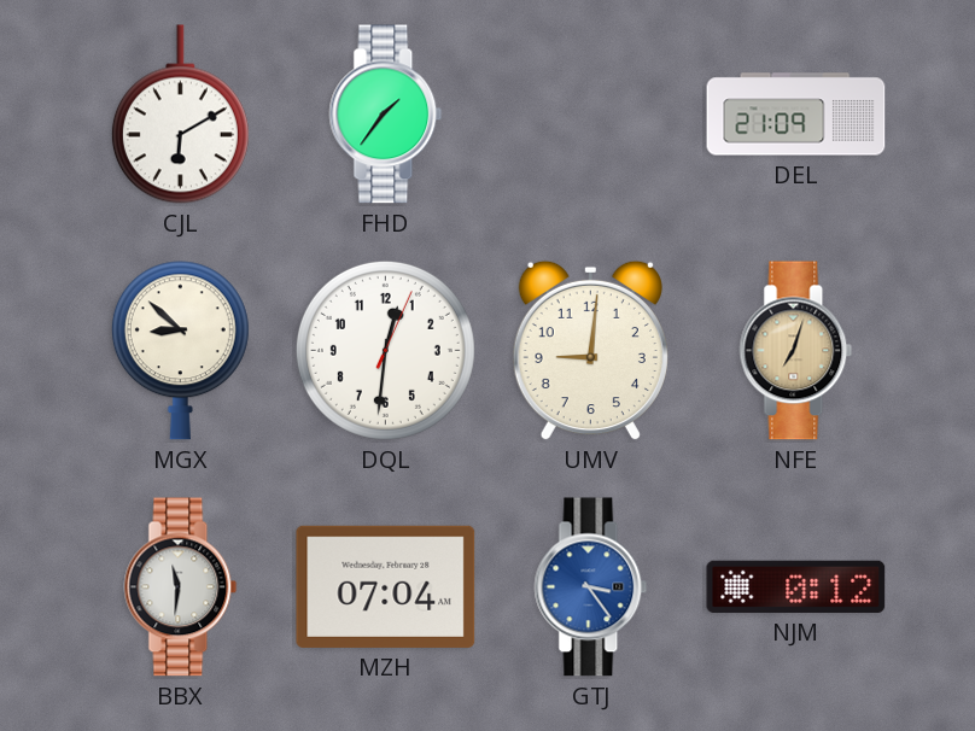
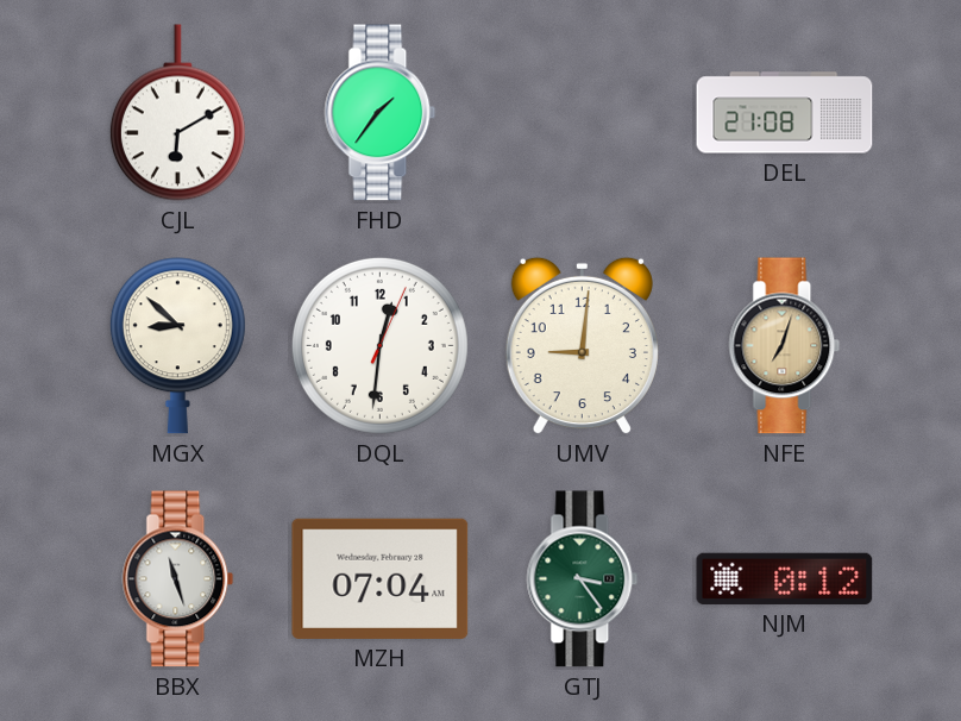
DEL: 21:09 -> 21:08 (785, 113)
BBX: 11:31 -> 11:27 (178, 579)
GTJ dial: blue -> green (583, 579)
